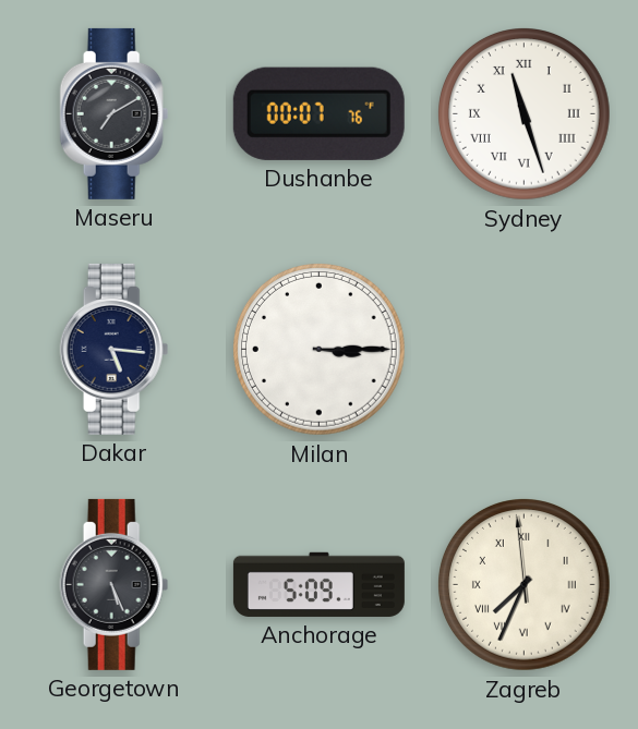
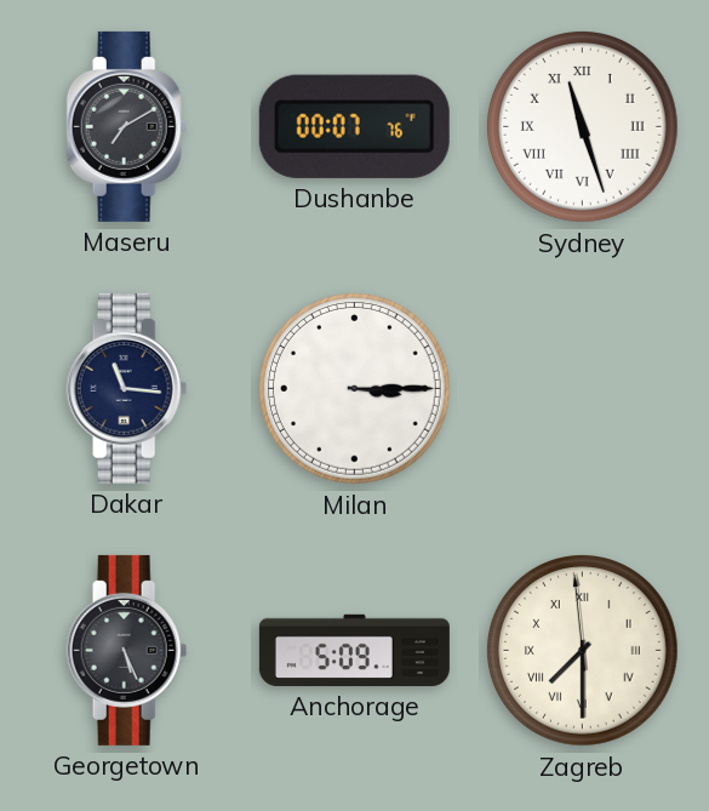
Dakar: 5:16 -> 11:16 (127, 388)
Zagreb: 7:33 -> 7:29 (583, 651)
